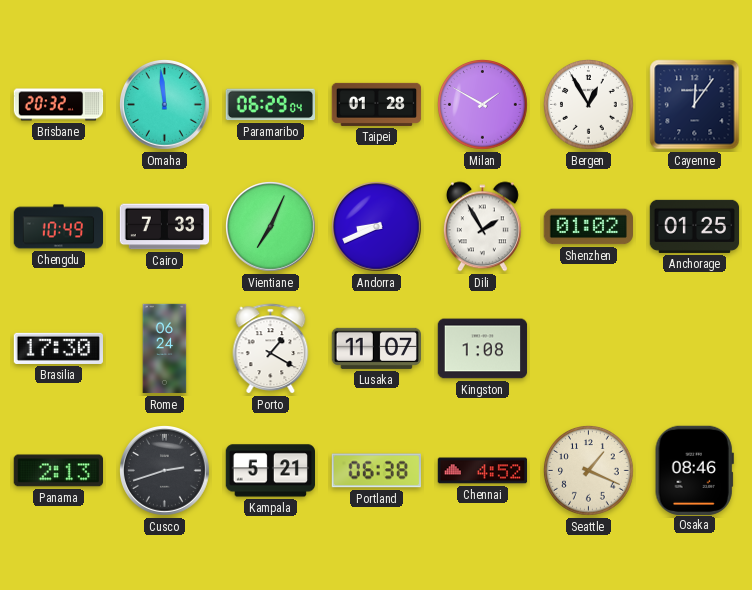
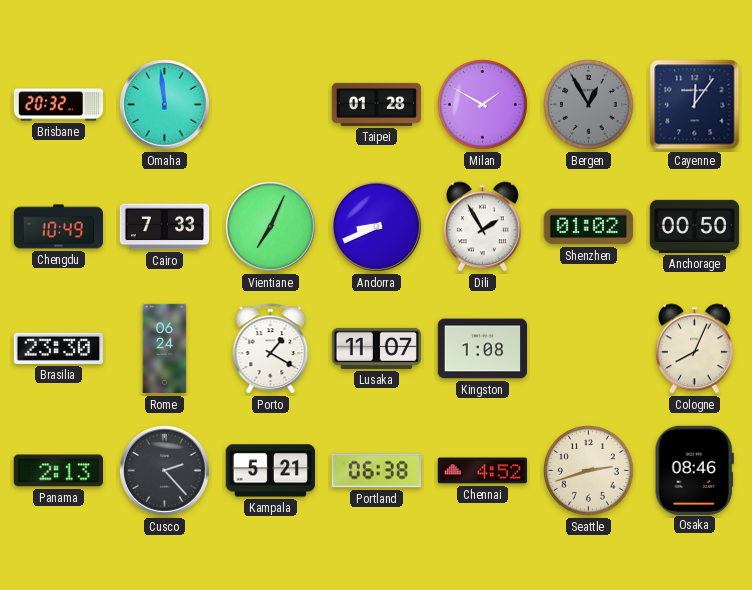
Paramaribo: 06:29 -> none (270, 105)
Bergen dial: white -> grey (589, 105)
Anchorage: 01:25 -> 00:50 (695, 226)
Brasilia: 17:30 -> 23:30 (58, 348)
Cologne: none -> 8:04 (694, 349)
Cusco: 2:42 -> 2:23 (165, 471)
Seattle: 1:19 -> 2:42 (589, 471)
